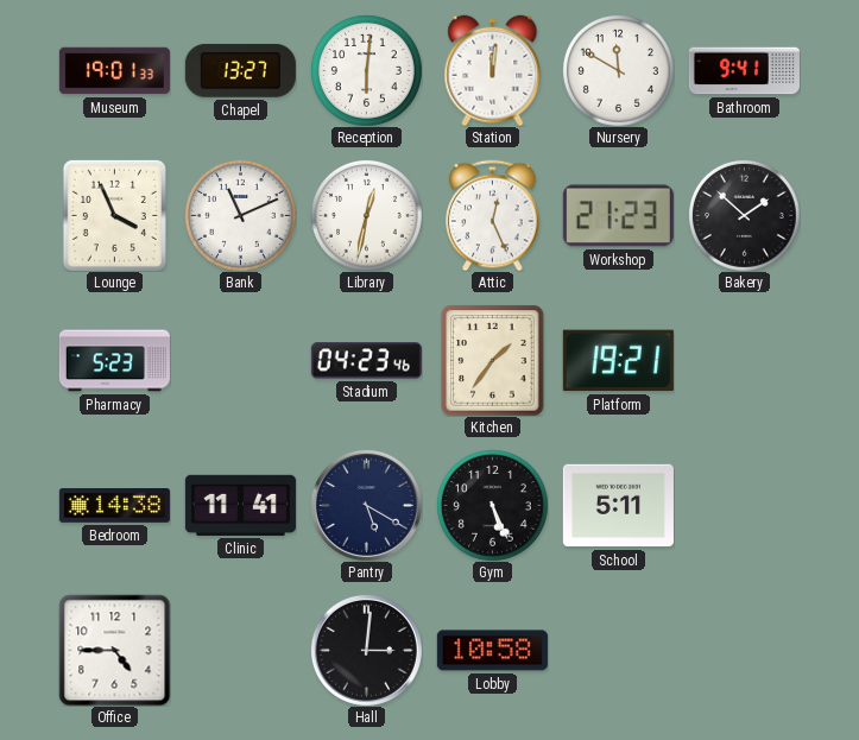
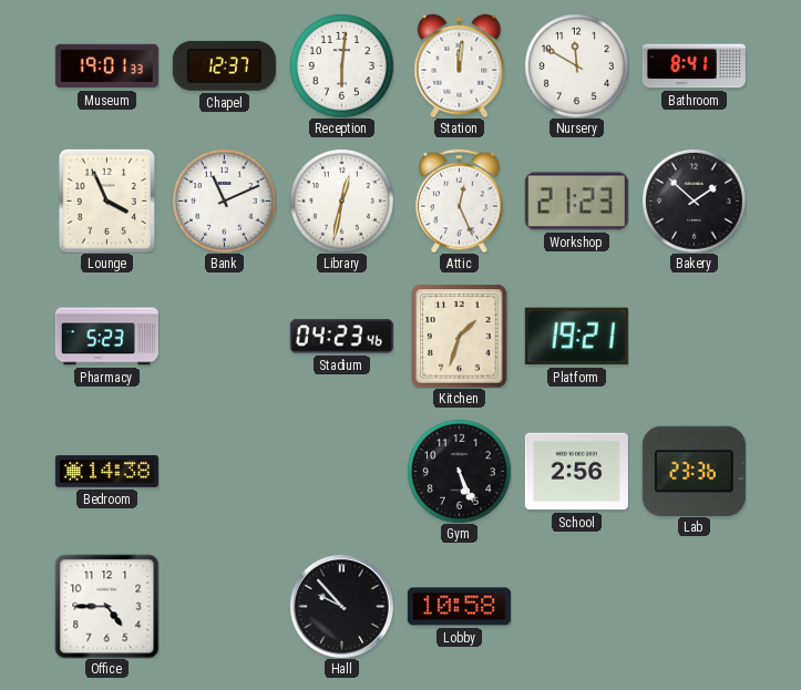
Chapel: 13:27 -> 12:37 (224, 65)
Bathroom: 9:41 -> 8:41 (694, 66)
Kitchen: 1:36 -> 1:33 (460, 336)
Clinic: 11:41 -> none (240, 505)
Pantry: 5:20 -> none (366, 505)
School: 5:11 -> 2:56 (576, 472)
Lab: none -> 23:36 (694, 471)
Hall: 3:01 -> 9:53 (341, 606)
